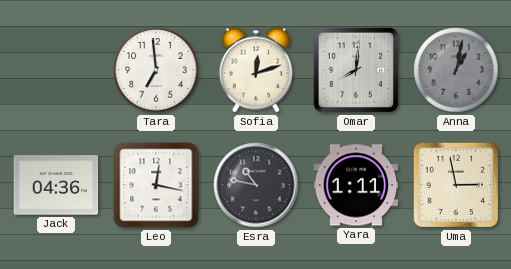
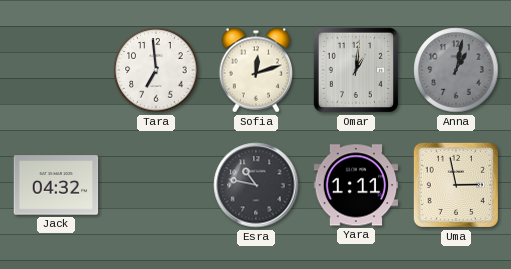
Omar: 8:01 -> 1:01 (356, 70)
Jack: 04:36 -> 04:32 (56, 185)
Leo: 12:17 -> none (156, 185)
